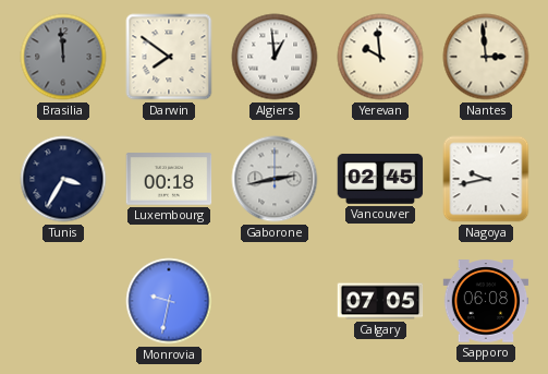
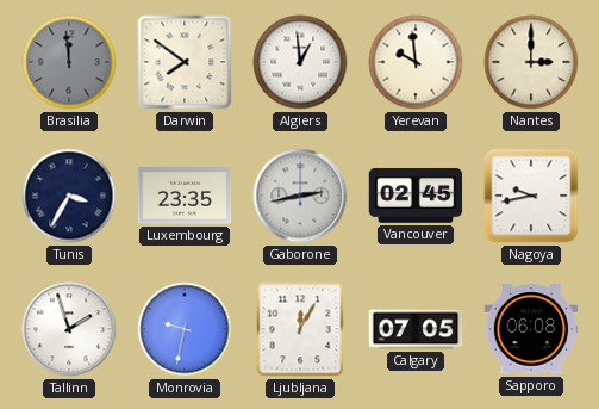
Nantes: 2:59 -> 3:00 (531, 62)
Luxembourg: 00:18 -> 23:35 (185, 196)
Tallinn: none -> 1:57 (69, 329)
Ljubljana: none -> 12:05 (300, 329)
